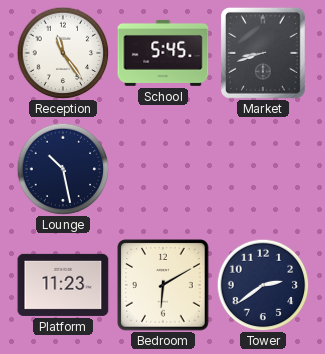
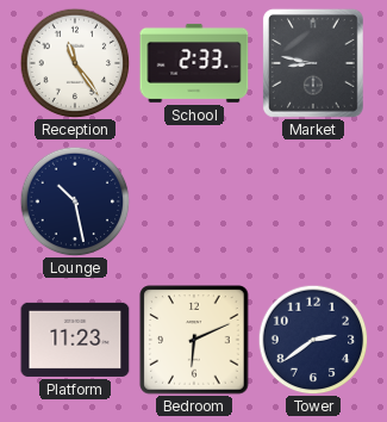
School: 5:45 -> 2:33 (194, 63)
Market: 8:42 -> 8:47 (313, 63)
Bedroom: 6:10 -> 6:11 (194, 340)
